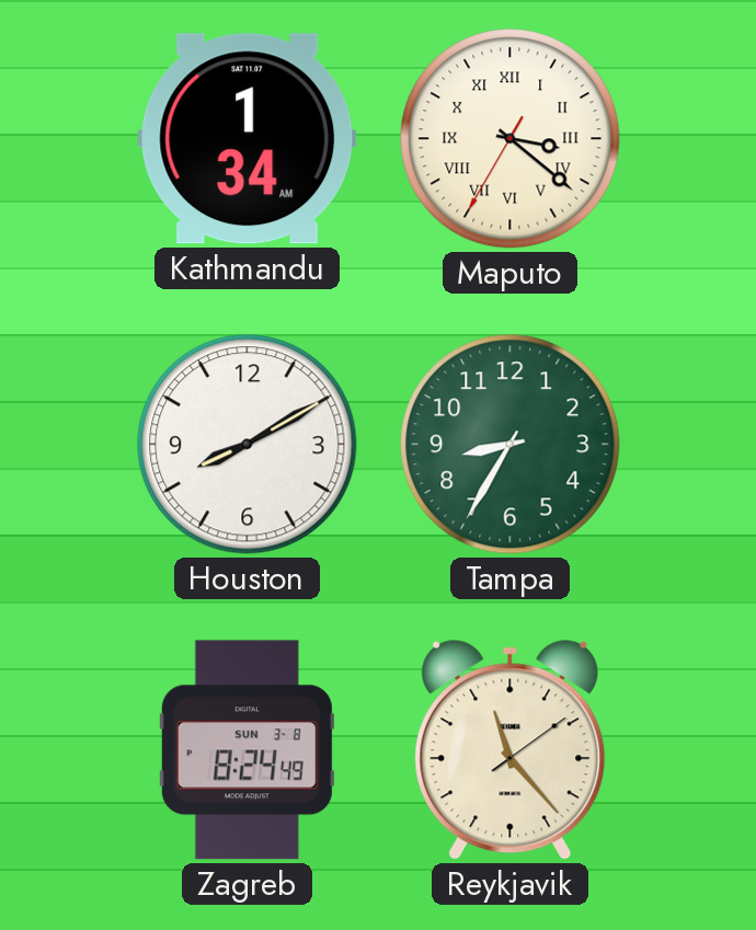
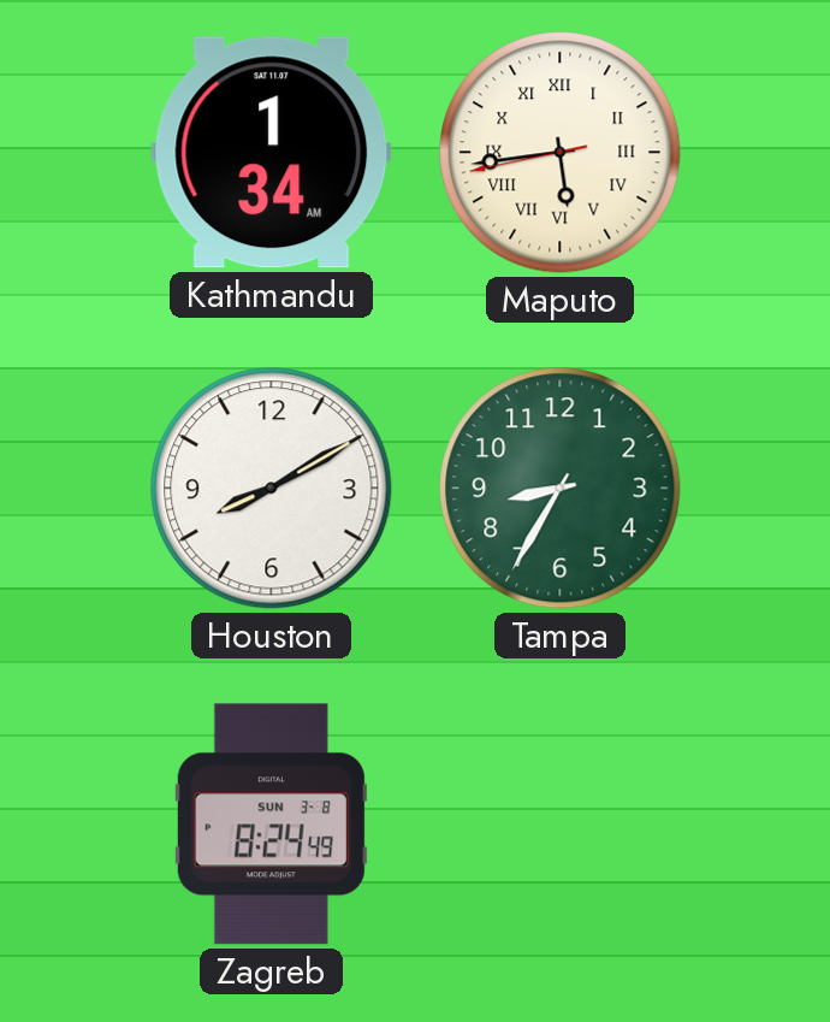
Maputo: 3:21 -> 5:43 (561, 153)
Reykjavik: 11:23 -> none (511, 749)
